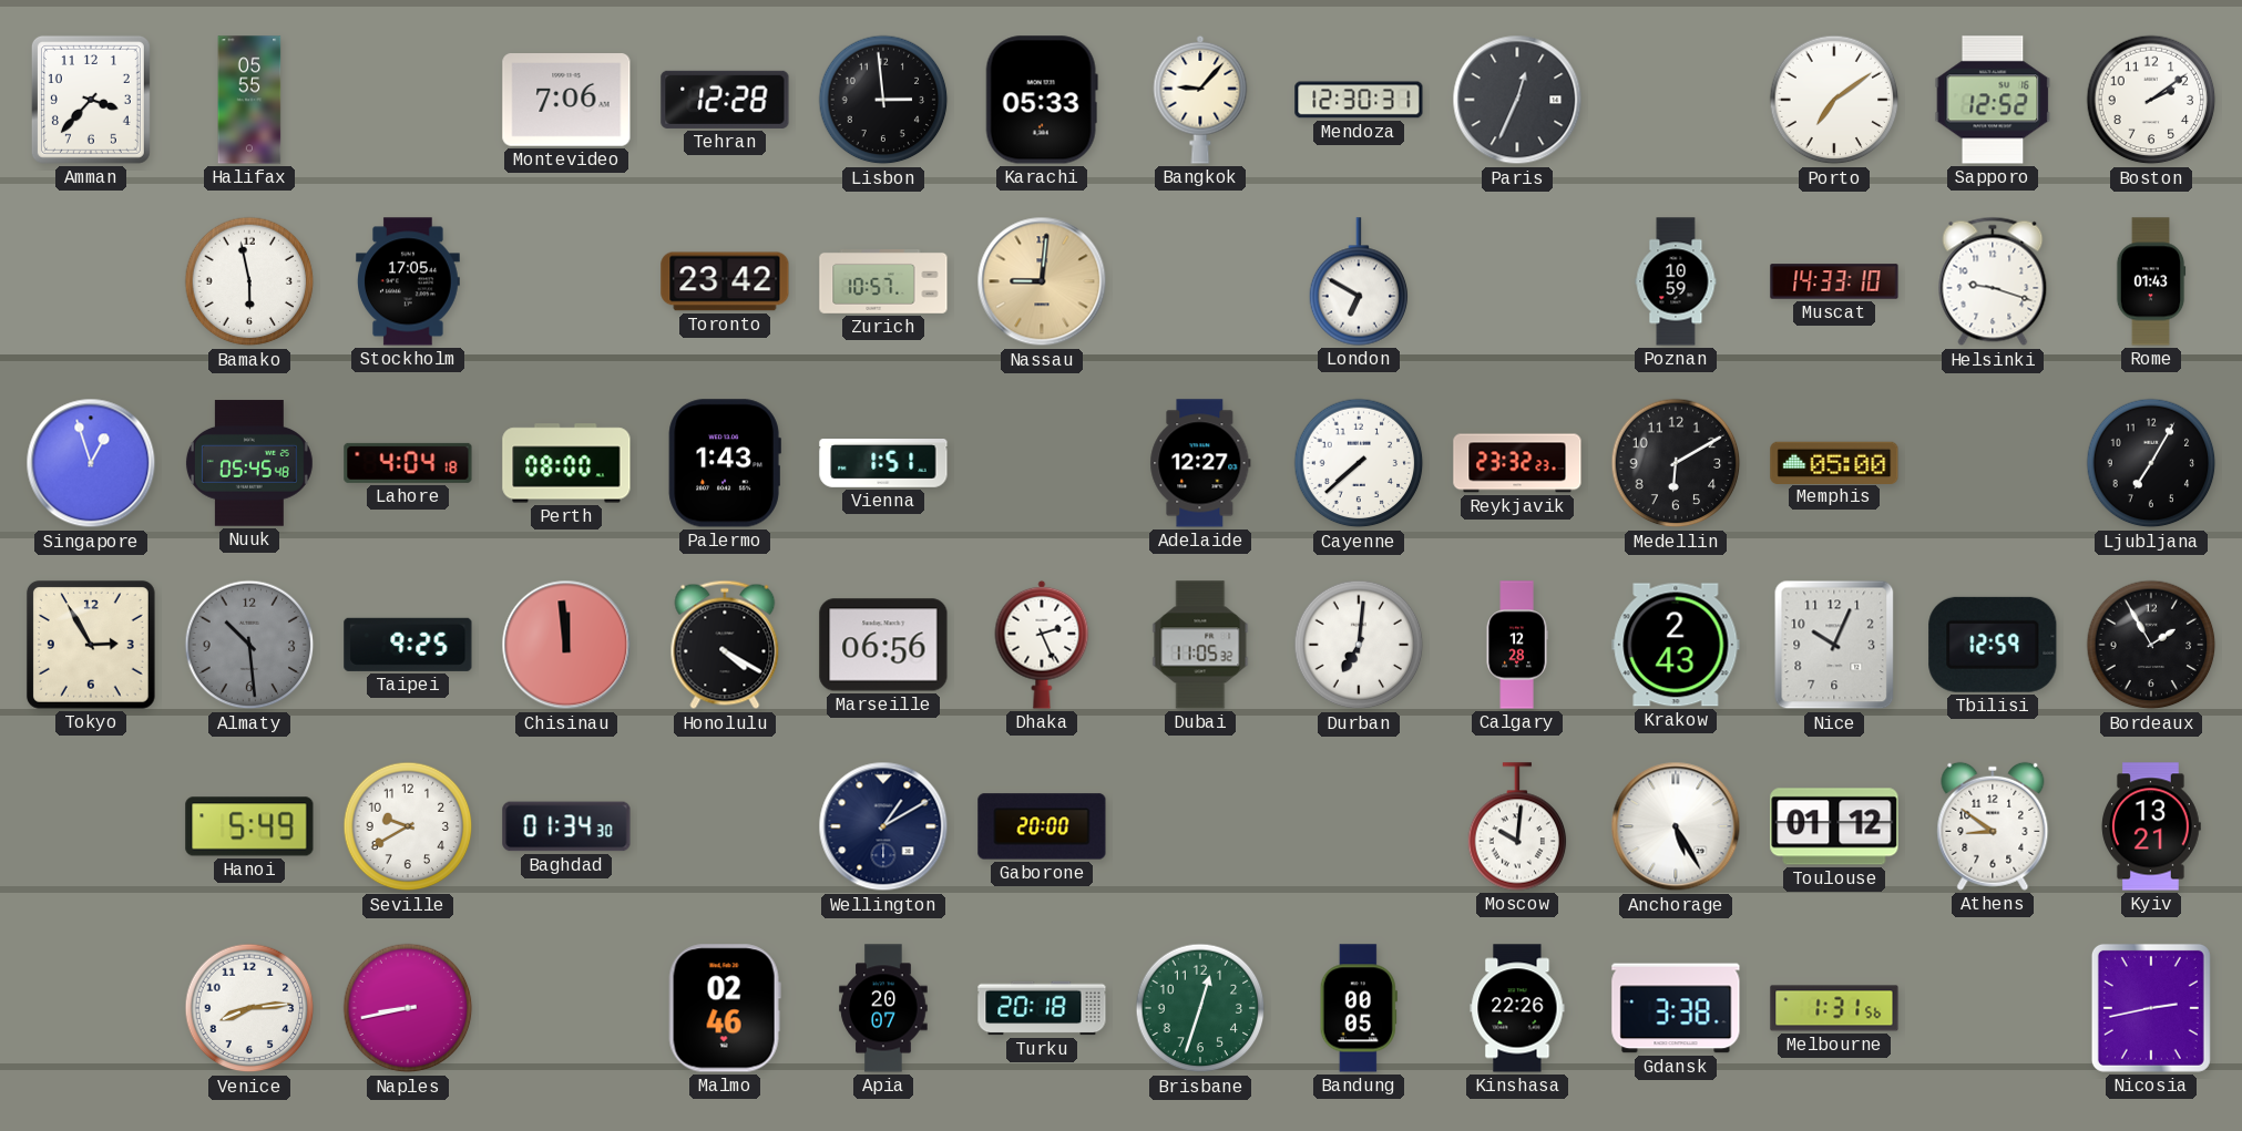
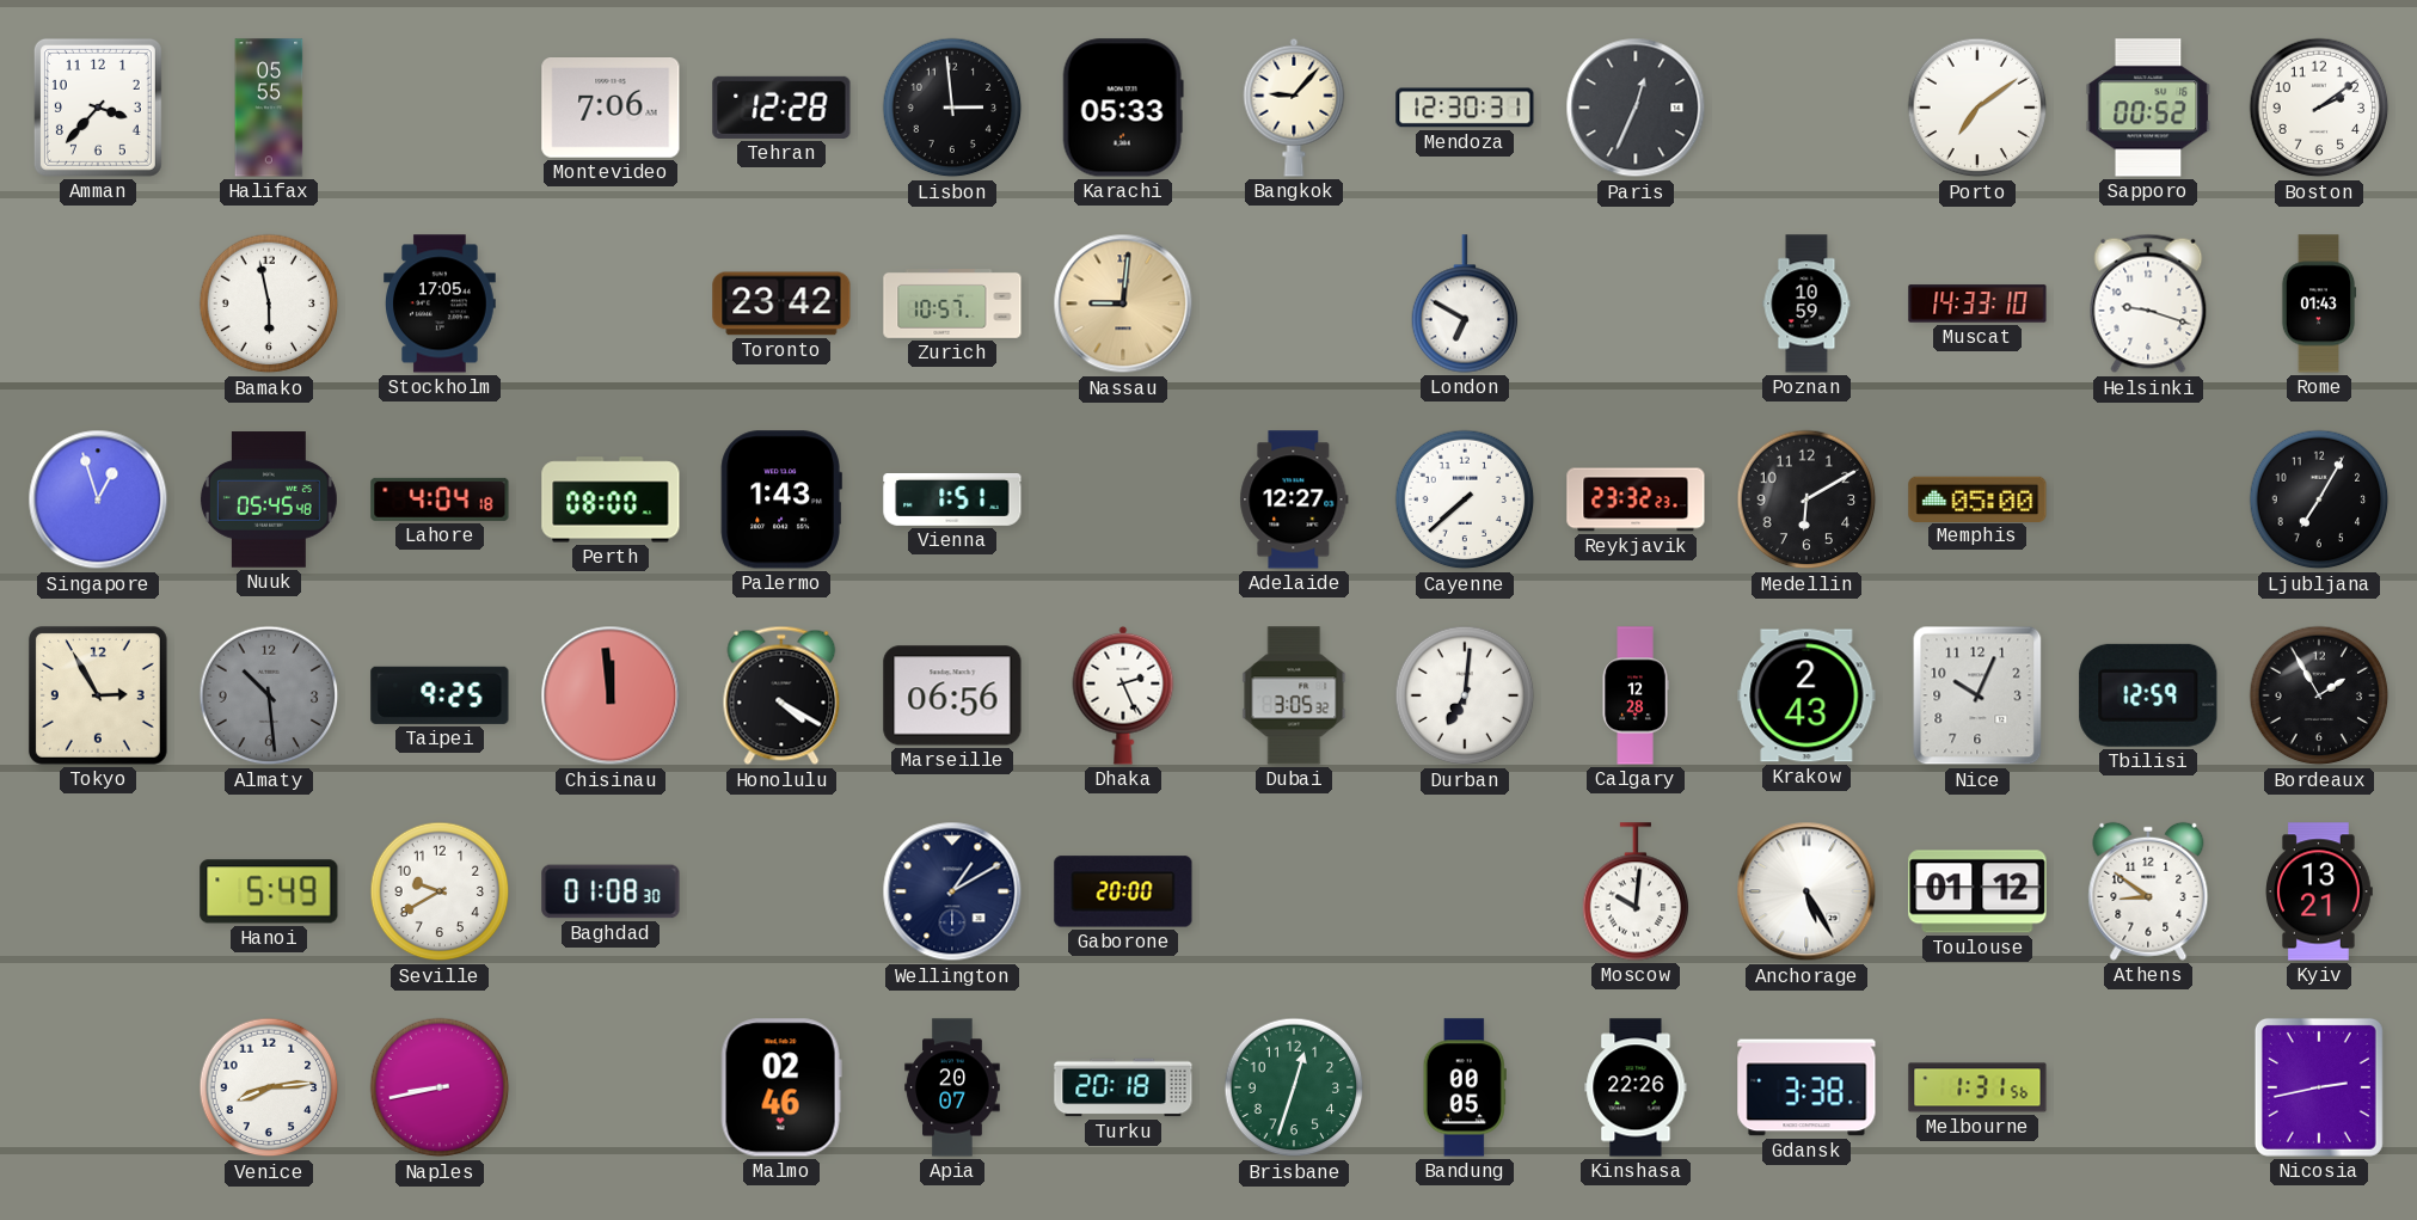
Sapporo: 12:52 -> 00:52 (2148, 108)
Dubai: 11:05 -> 3:05 (1294, 695)
Baghdad: 01:34 -> 01:08 (611, 891)
